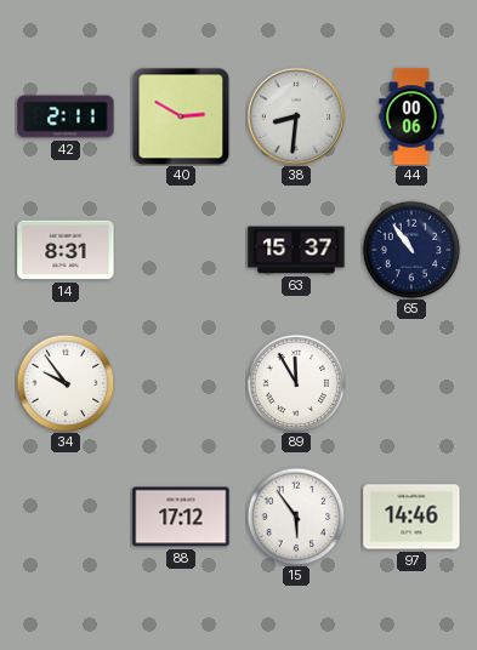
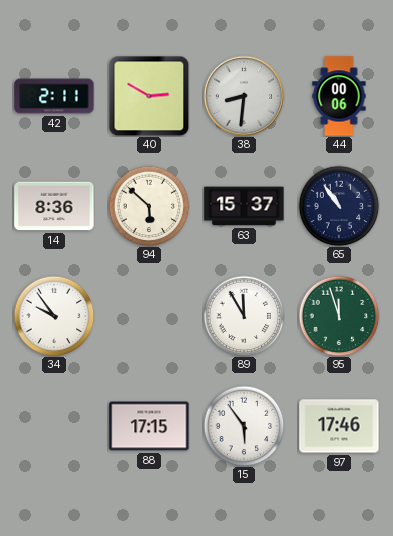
14: 8:31 -> 8:36 (54, 206)
94: none -> 5:52 (149, 206)
95: none -> 11:57 (339, 316)
88: 17:12 -> 17:15 (149, 426)
97: 14:46 -> 17:46 (339, 426)
